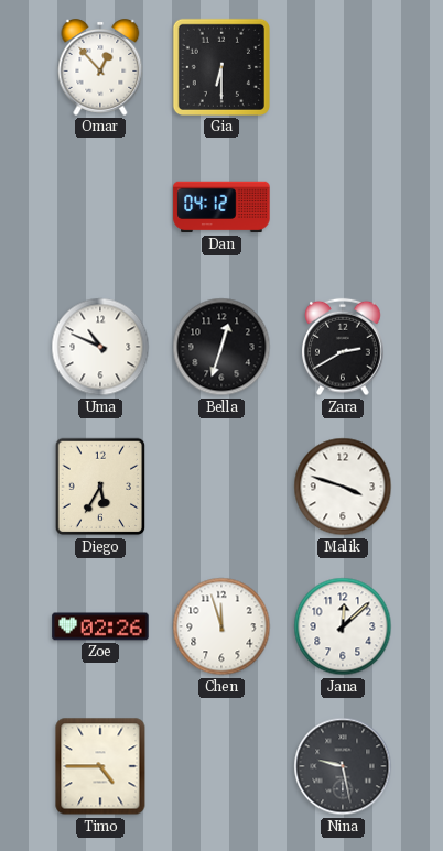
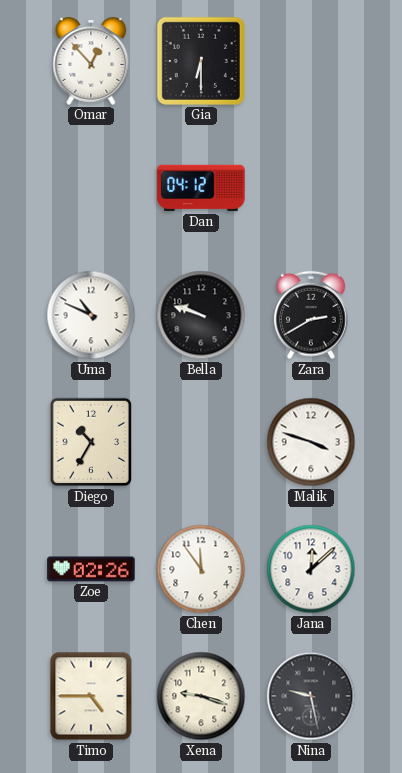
Bella: 12:33 -> 9:48 (201, 315)
Diego: 5:35 -> 10:35 (91, 442)
Chen: 11:57 -> 11:54 (201, 569)
Xena: none -> 9:18 (201, 696)
